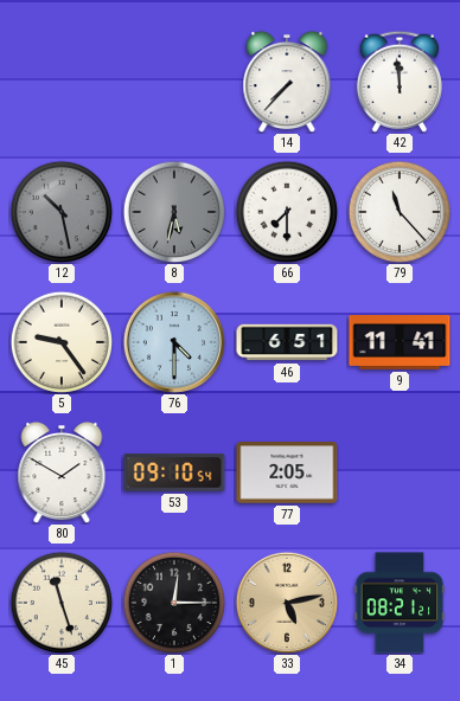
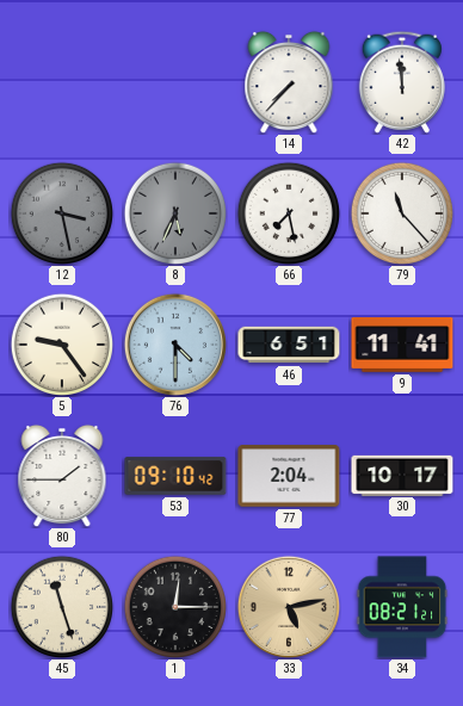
12: 10:28 -> 3:28 (61, 212)
8: 5:32 -> 5:34 (174, 212)
66: 7:30 -> 7:28 (288, 212)
80: 1:50 -> 1:45 (62, 476)
53: 09:10:54 -> 09:10:42 (175, 476)
77: 2:05 -> 2:04 (289, 476)
30: none -> 10:17 (402, 475)
